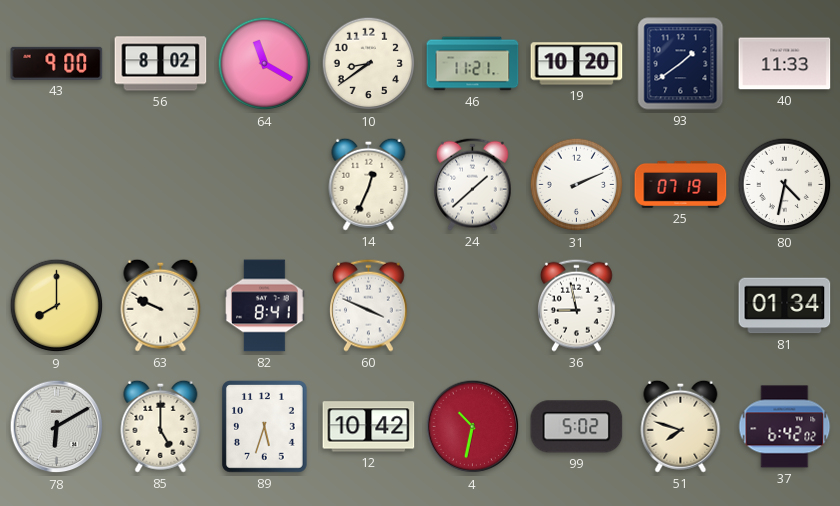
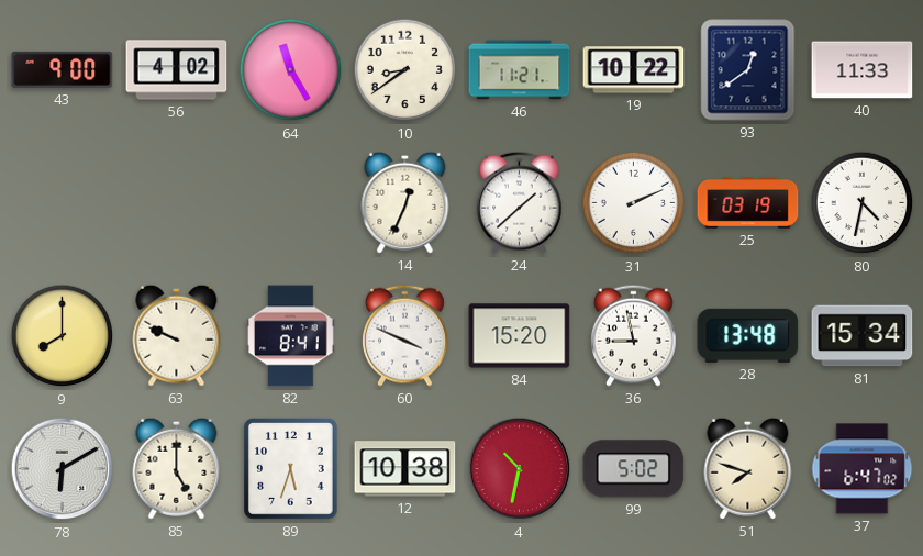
56: 8:02 -> 4:02 (177, 70)
64: 11:20 -> 11:25 (291, 70)
19: 10:20 -> 10:22 (634, 70)
93: 1:39 -> 12:39 (748, 70)
25: 07:19 -> 03:19 (748, 202)
84: none -> 15:20 (520, 336)
28: none -> 13:48 (748, 335)
81: 01:34 -> 15:34 (863, 336)
12: 10:42 -> 10:38 (405, 469)
37: 6:42 -> 6:47 (863, 469)
